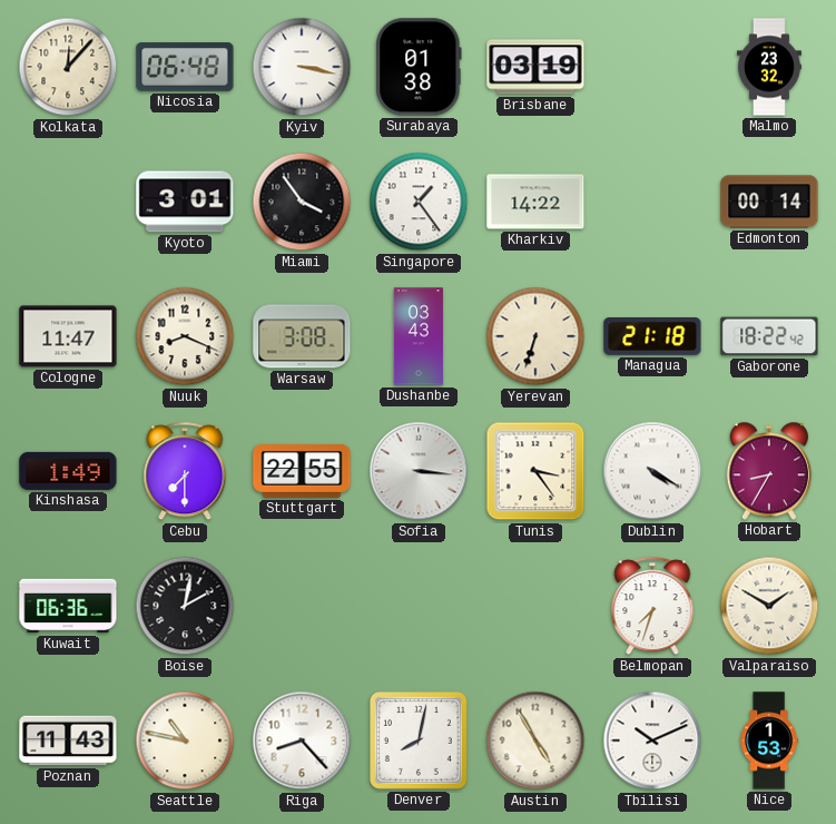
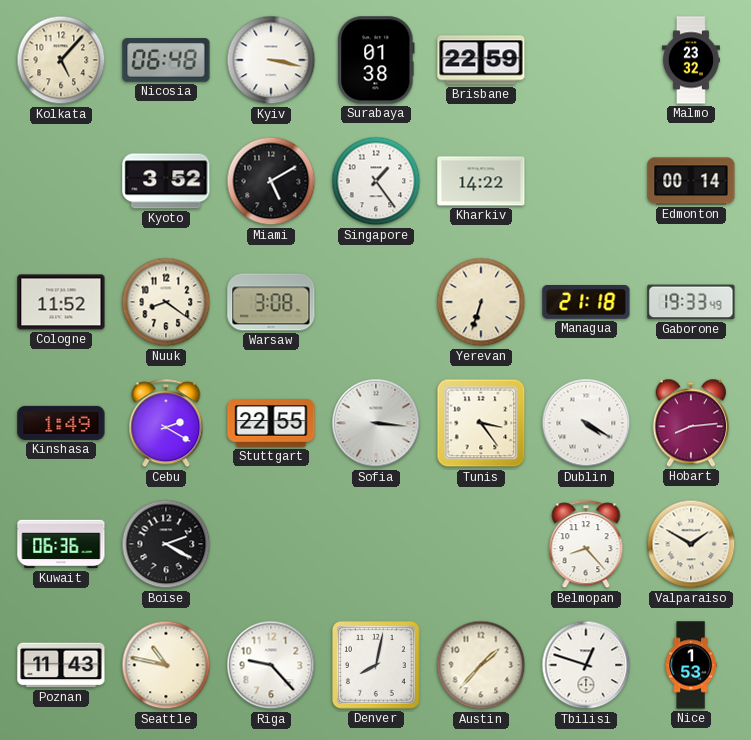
Kolkata: 12:07 -> 5:07 (61, 60)
Brisbane: 03:19 -> 22:59 (481, 60)
Kyoto: 3:01 -> 3:52 (166, 181)
Miami: 3:54 -> 5:10 (271, 181)
Cologne: 11:47 -> 11:52 (61, 302)
Nuuk: 8:19 -> 8:21 (166, 302)
Dushanbe: 03:43 -> none (419, 336)
Gaborone: 18:22 -> 19:33 (691, 302)
Cebu: 7:30 -> 2:20 (166, 424)
Hobart: 8:35 -> 8:14 (690, 423)
Boise: 2:02 -> 2:20 (166, 544)
Belmopan: 7:33 -> 8:23 (586, 545)
Riga: 8:23 -> 9:23 (271, 665)
Austin: 4:55 -> 1:37 (481, 665)
Tbilisi: 10:11 -> 12:48 (586, 665)
